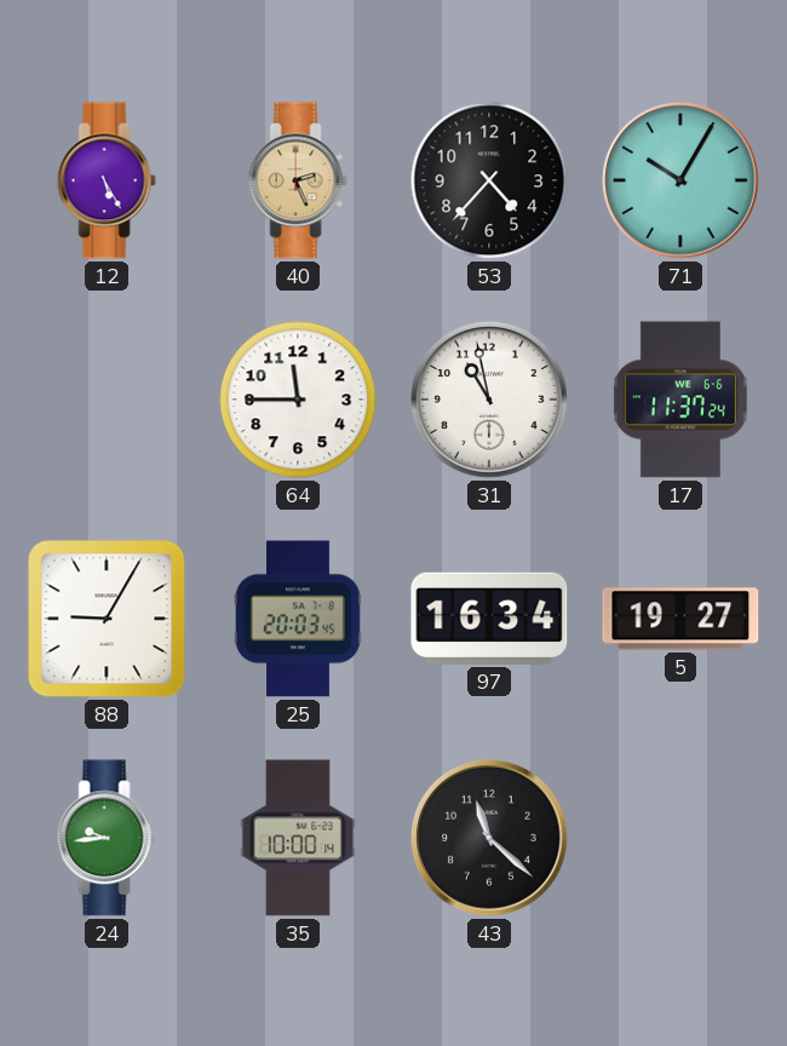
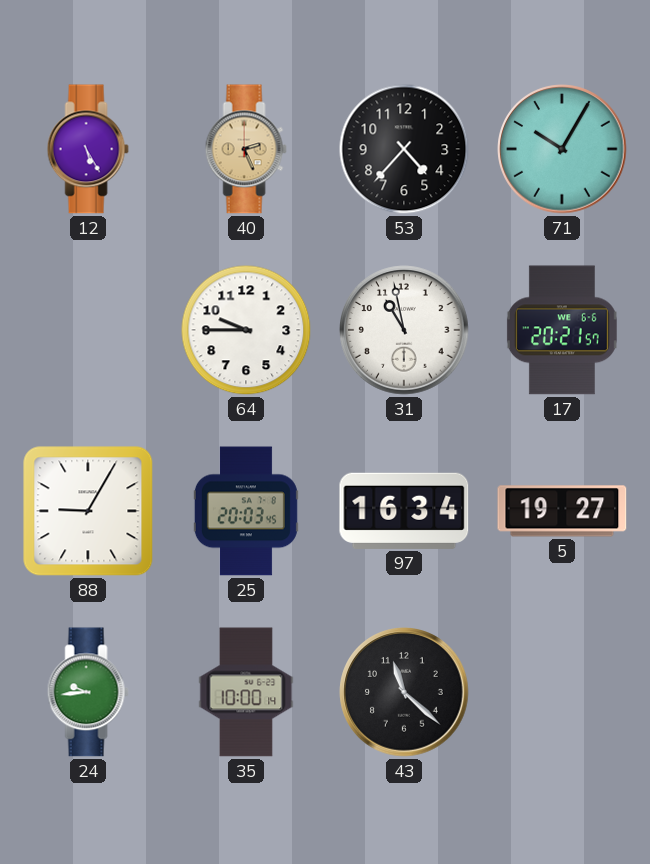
64: 11:45 -> 9:45 (246, 330)
17: 11:37 -> 20:21 (562, 330)
